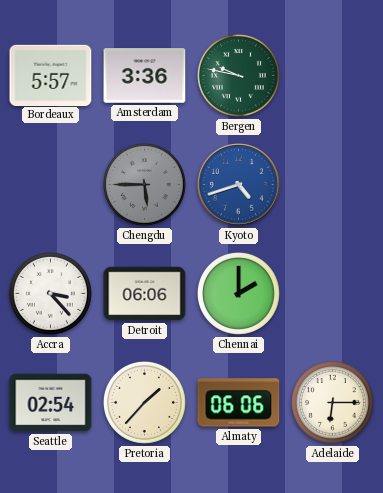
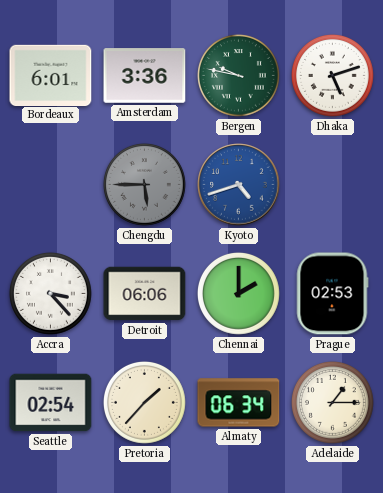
Bordeaux: 5:57 -> 6:01 (51, 75)
Dhaka: none -> 5:12 (332, 75)
Prague: none -> 02:53 (332, 294)
Almaty: 06:06 -> 06:34 (239, 403)
Adelaide: 6:15 -> 1:15 (332, 402)
